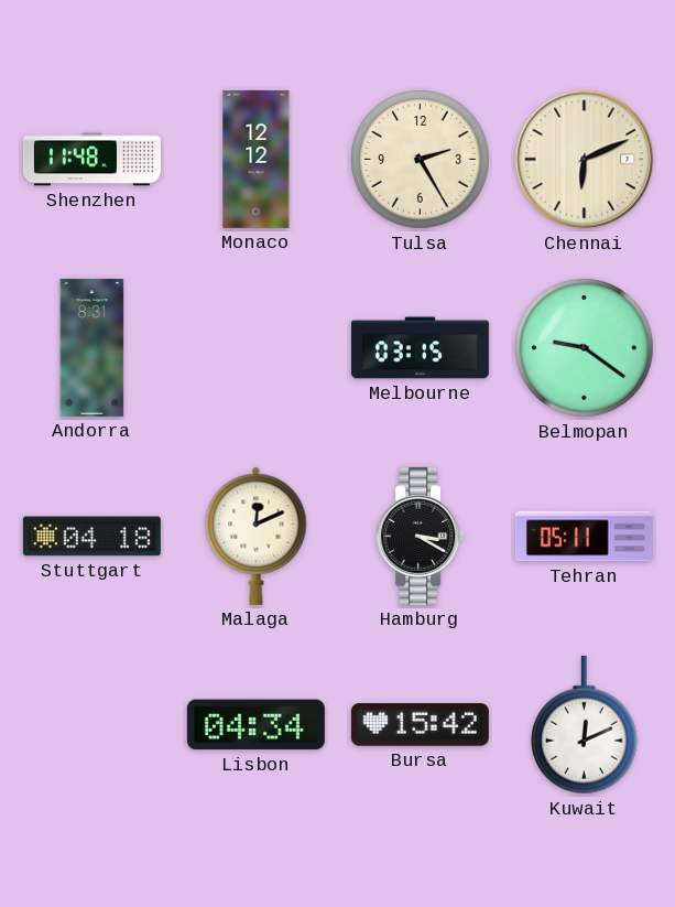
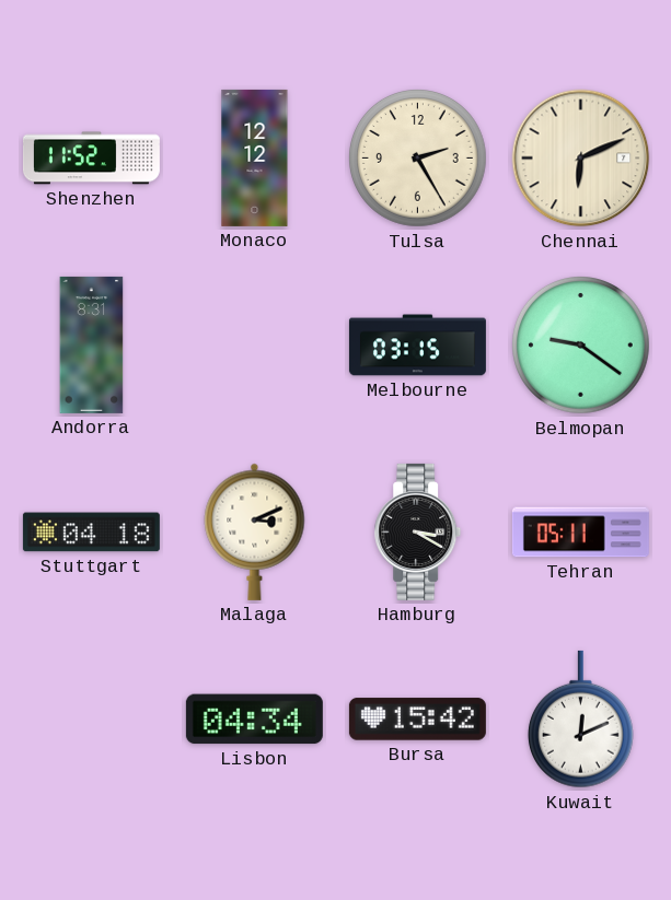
Shenzhen: 11:48 -> 11:52 (91, 159)
Malaga: 12:11 -> 3:11 (255, 531)
